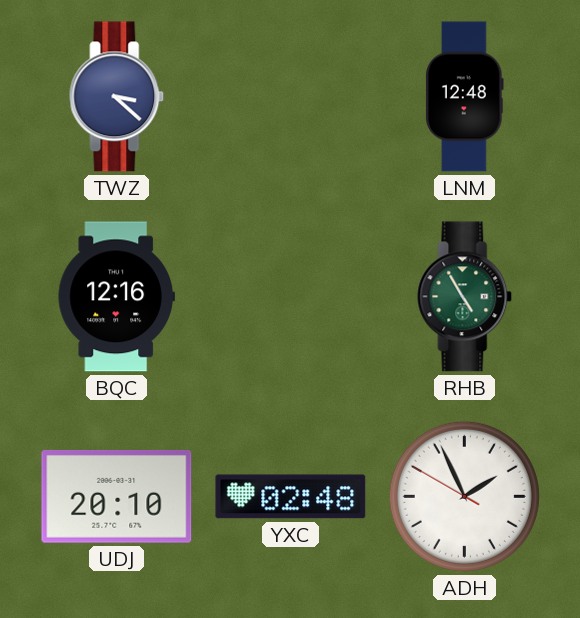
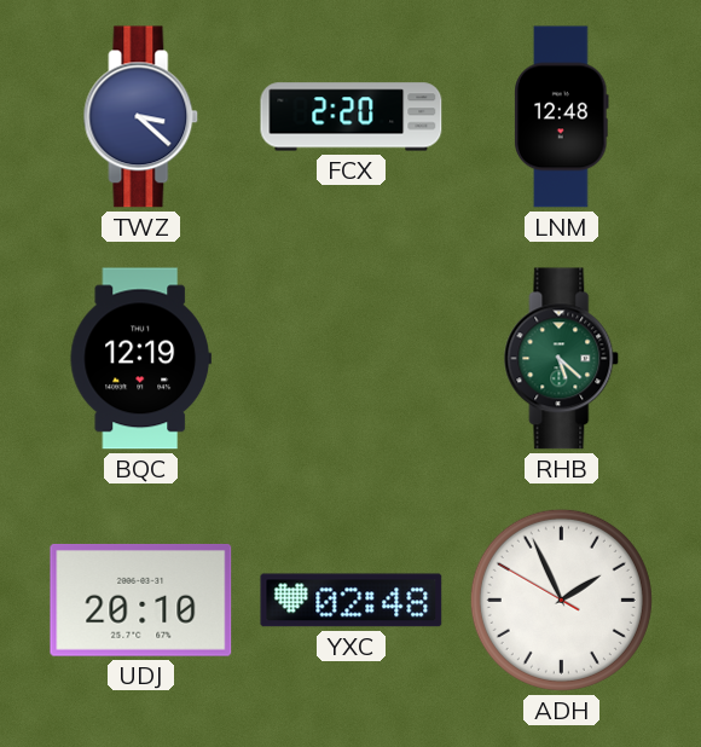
FCX: none -> 2:20 (352, 117)
BQC: 12:16 -> 12:19 (140, 359)
RHB: 4:55 -> 5:22 (562, 359)
